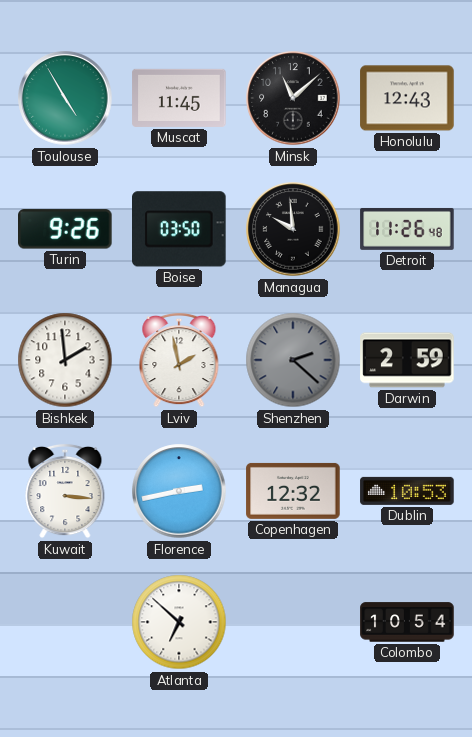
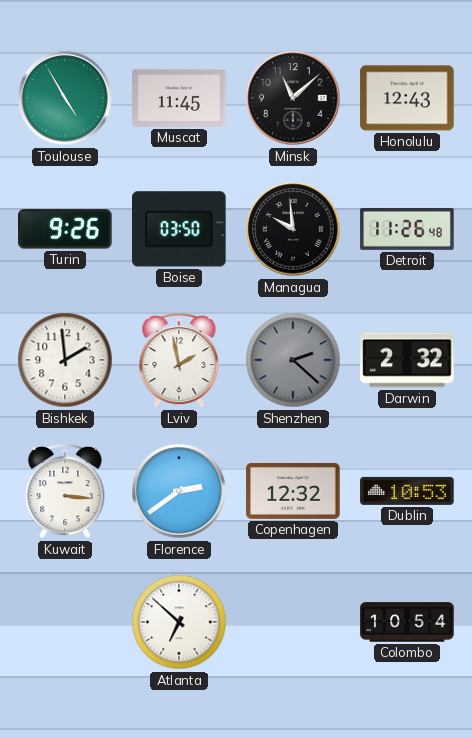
Darwin: 2:59 -> 2:32 (407, 360)
Florence: 2:43 -> 2:39 (179, 491)
